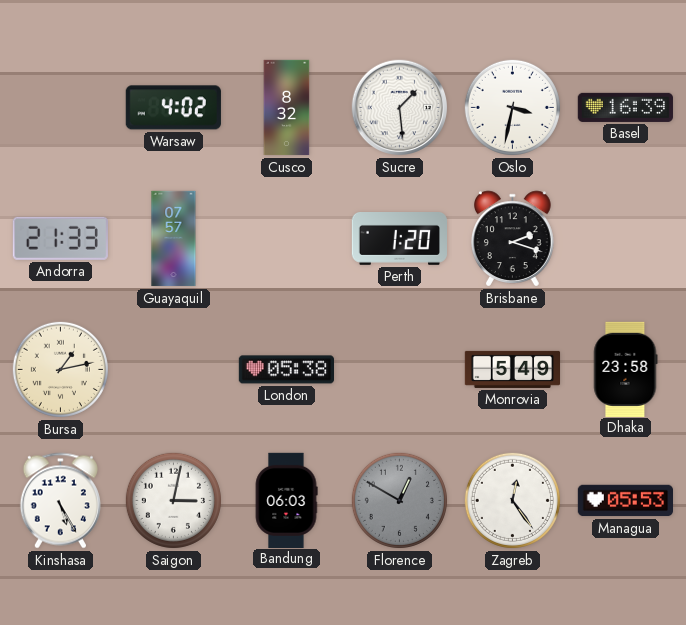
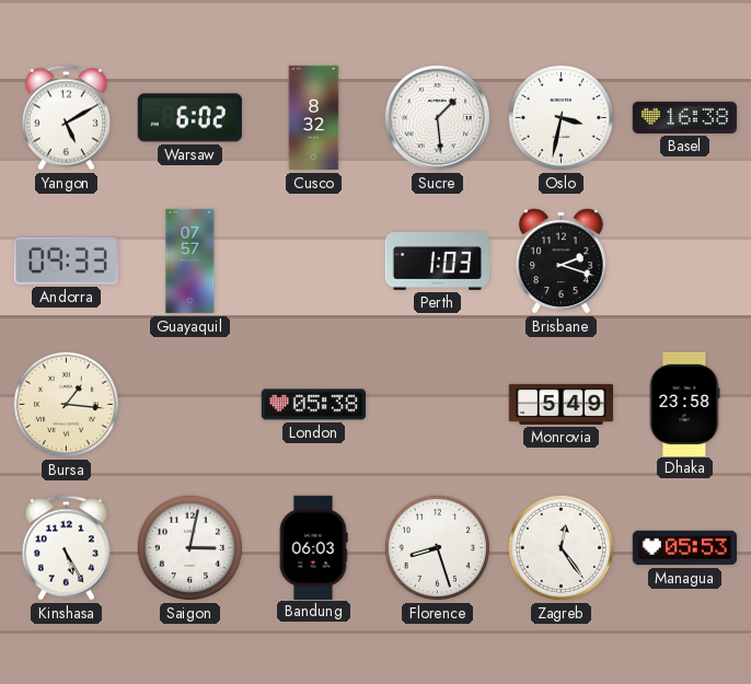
Yangon: none -> 5:10 (66, 118)
Warsaw: 4:02 -> 6:02 (189, 118)
Basel: 16:39 -> 16:38 (684, 117)
Andorra: 21:33 -> 09:33 (66, 260)
Perth: 1:20 -> 1:03 (437, 262)
Bursa: 1:13 -> 1:16 (66, 404)
Florence: 12:50 -> 8:27 (437, 547)
Florence dial: grey -> white (437, 547)
